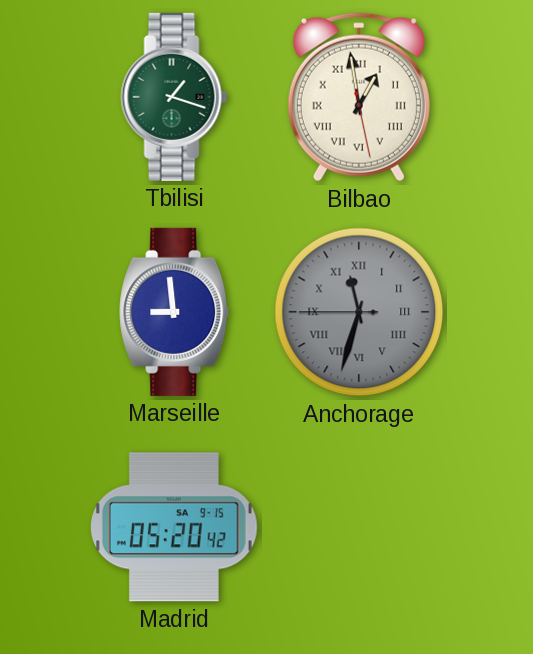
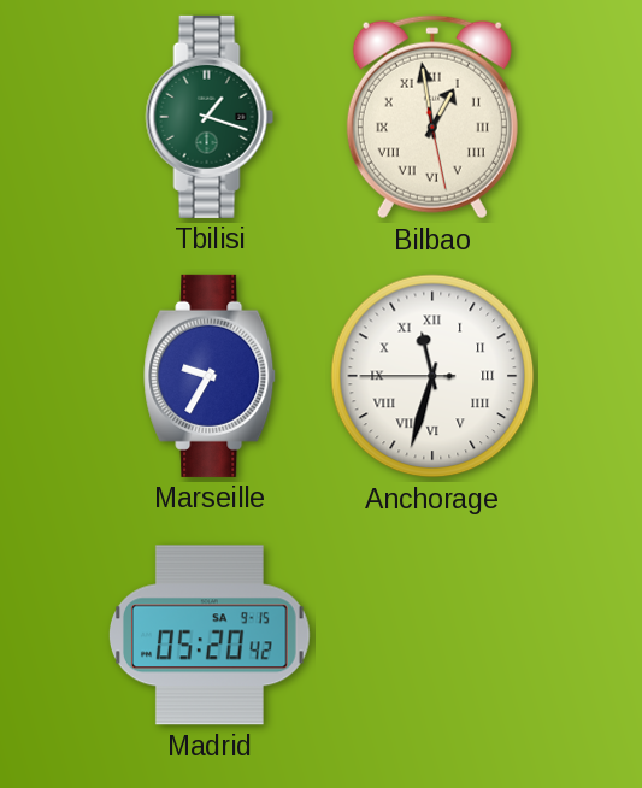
Marseille: 8:59 -> 9:35 (211, 376)
Anchorage dial: grey -> white (432, 376)
